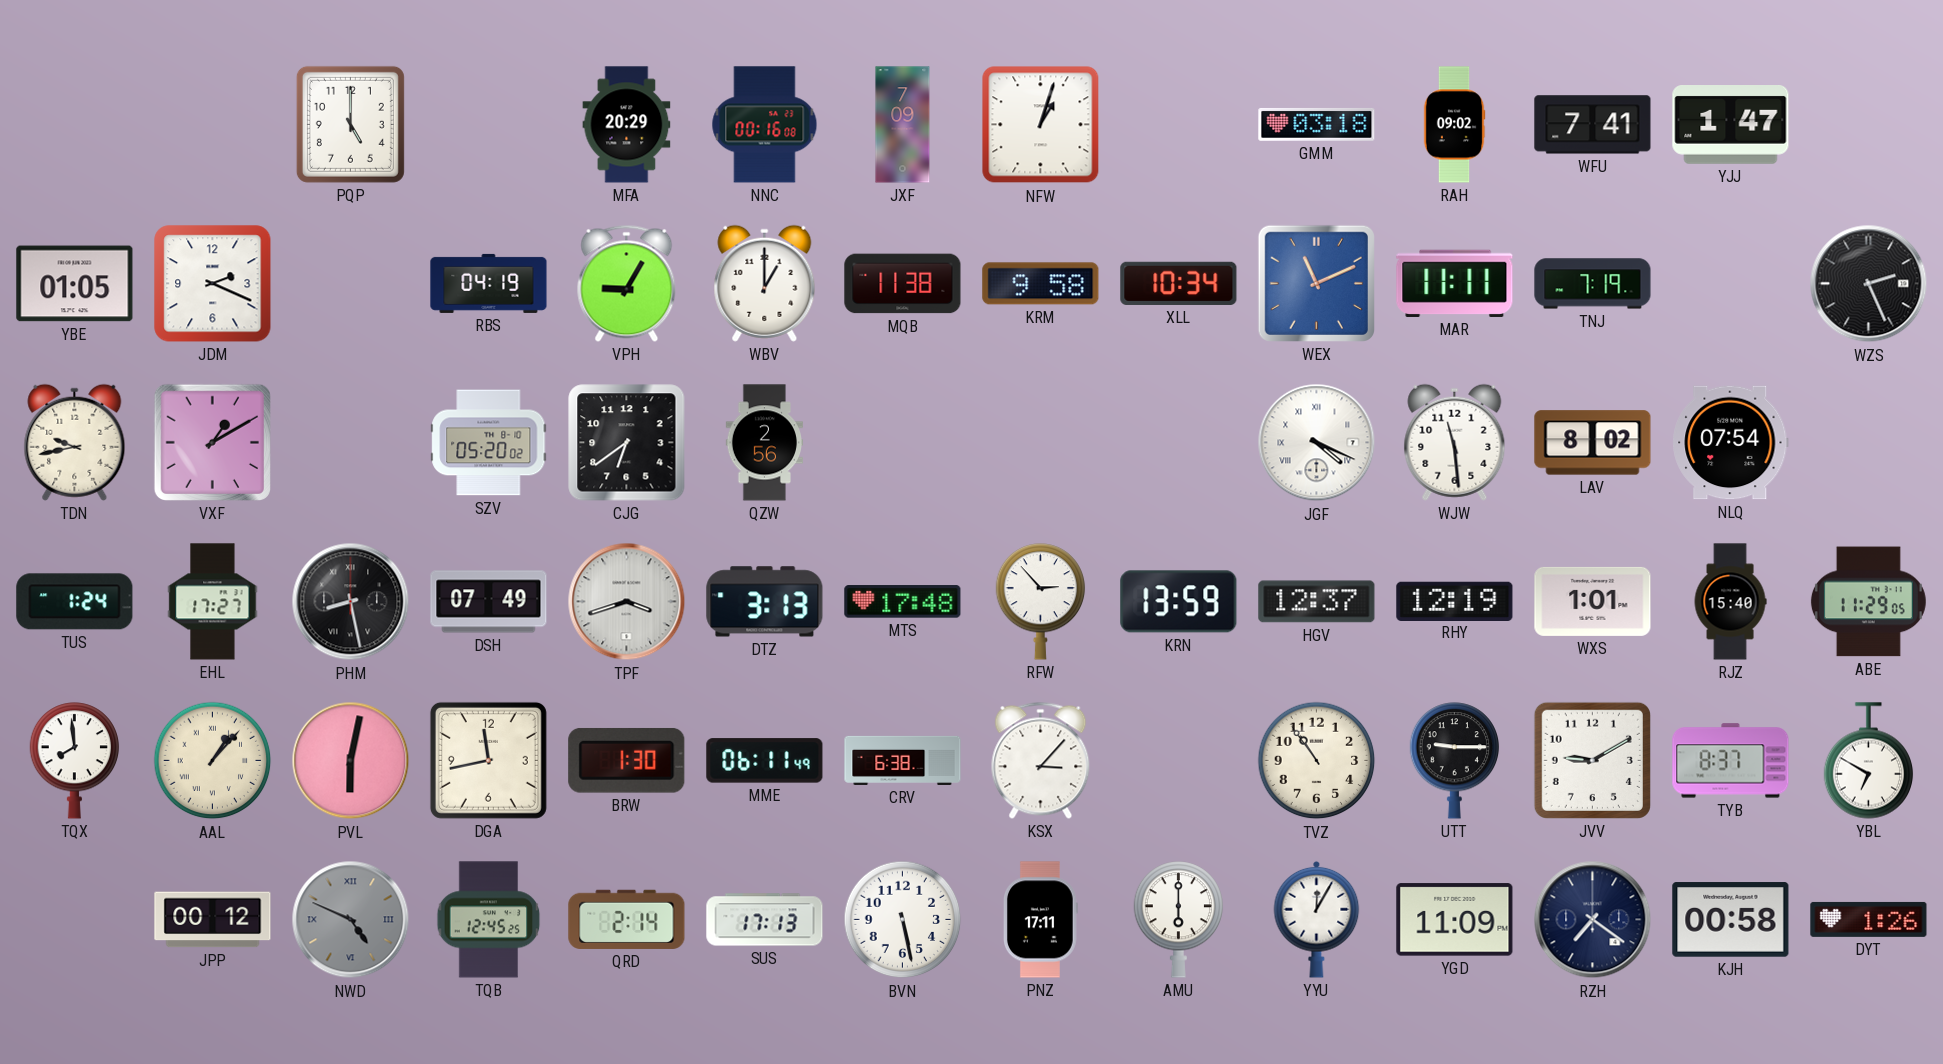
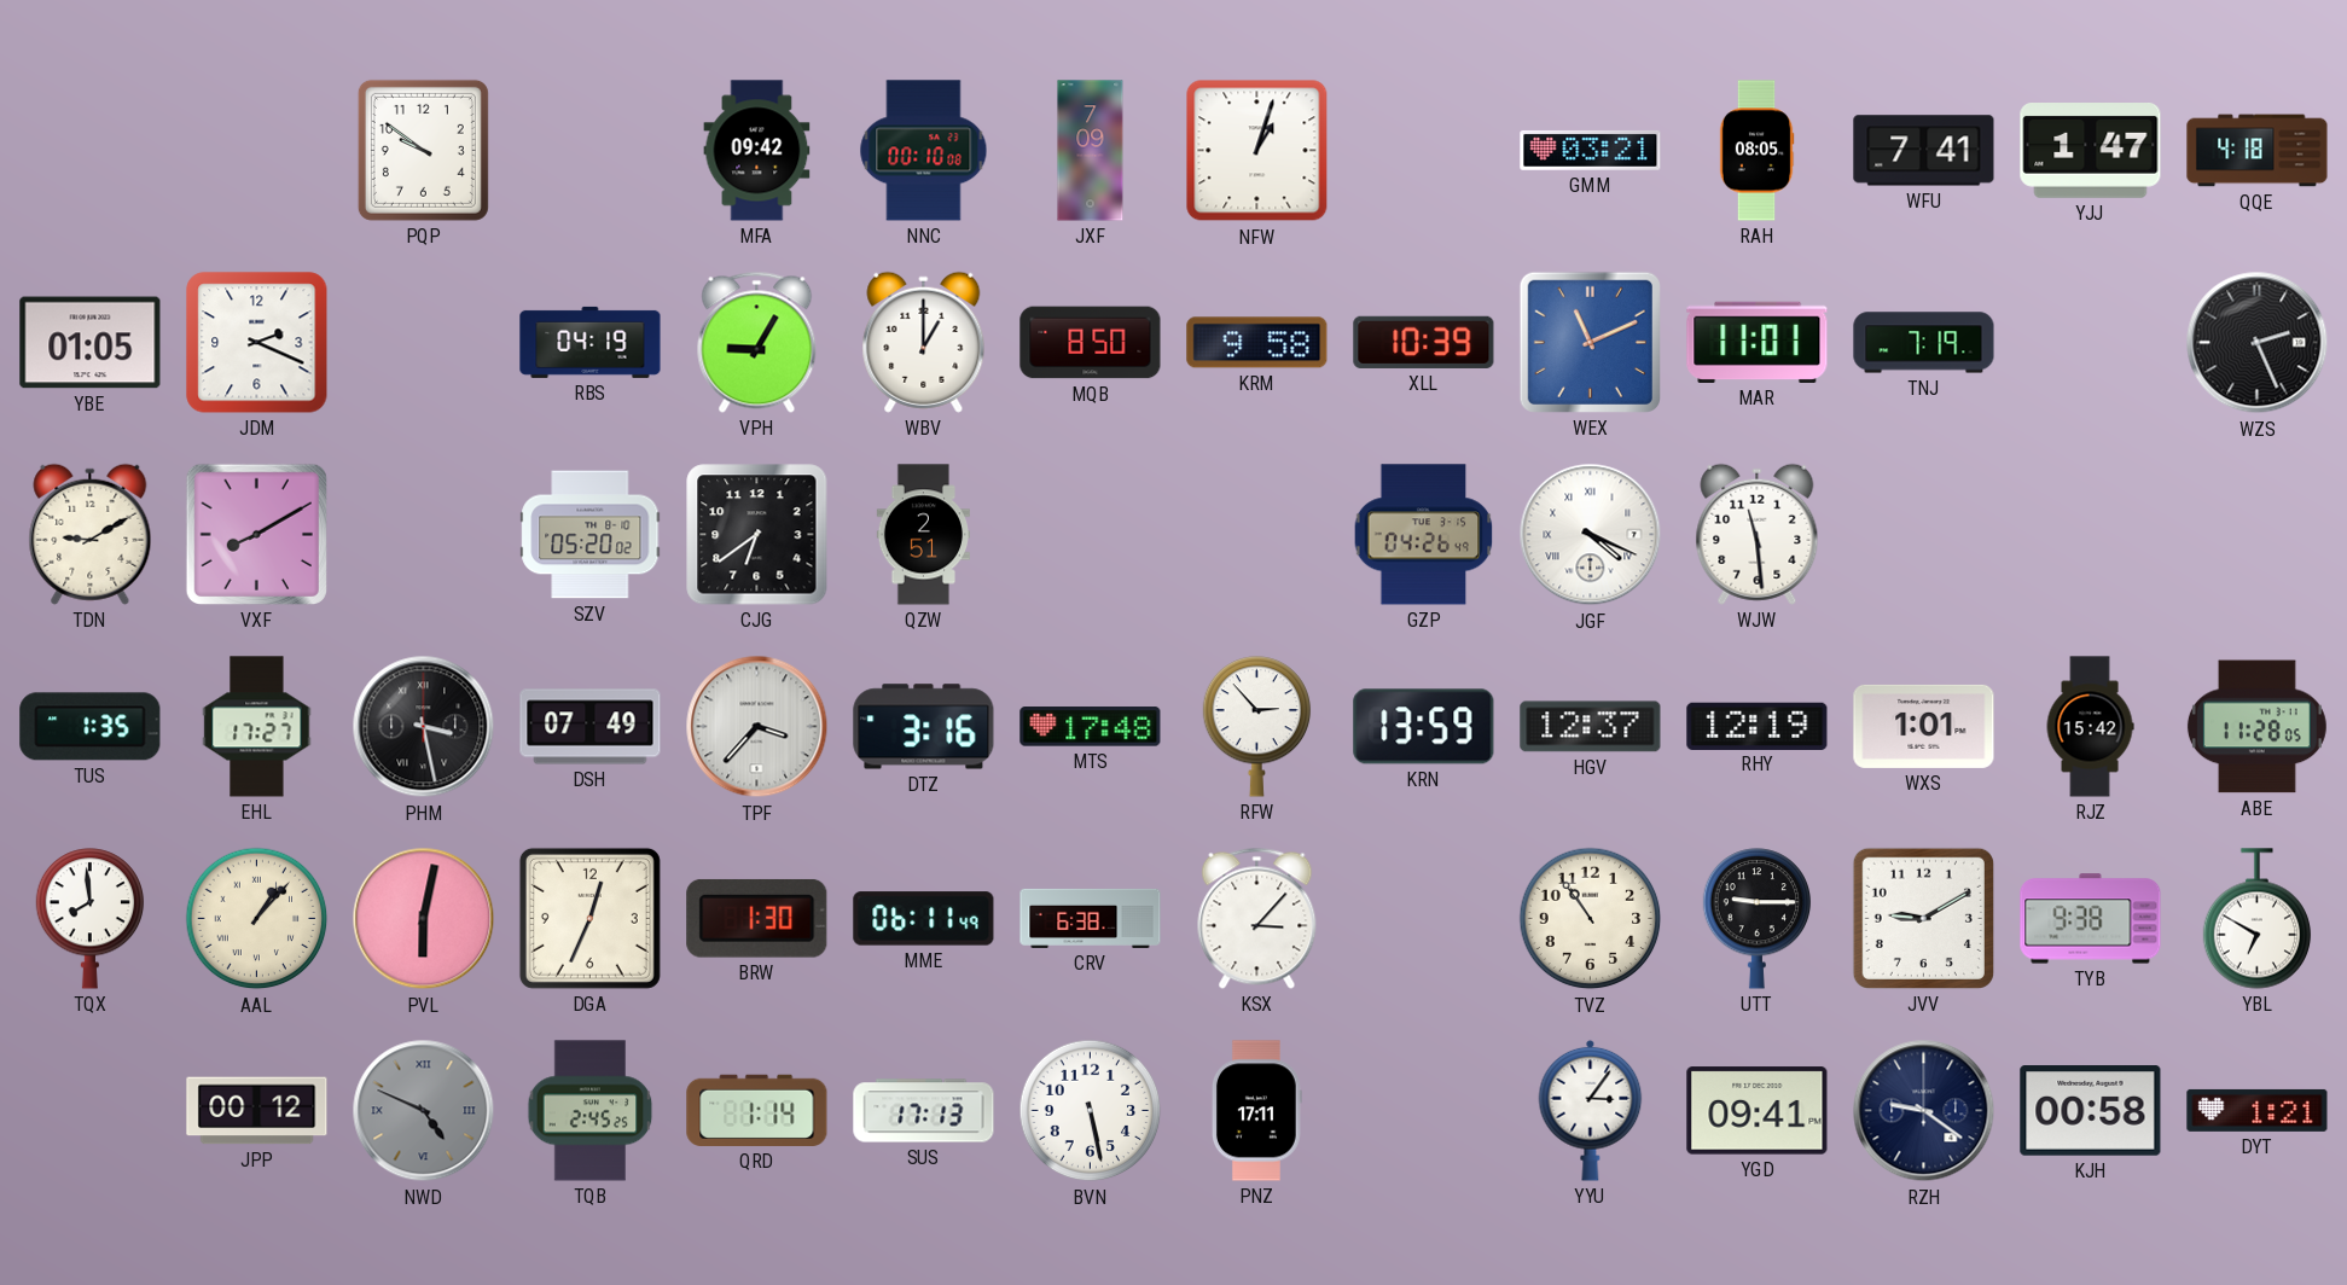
PQP: 5:00 -> 9:51 (423, 150)
MFA: 20:29 -> 09:42 (757, 151)
NNC: 00:16 -> 00:10 (924, 151)
GMM: 03:18 -> 03:21 (1591, 151)
RAH: 09:02 -> 08:05 (1756, 151)
QQE: none -> 4:18 (2258, 151)
MQB: 11:38 -> 8:50 (1091, 343)
XLL: 10:34 -> 10:39 (1424, 342)
MAR: 11:11 -> 11:01 (1758, 342)
TDN: 9:43 -> 9:10 (91, 534)
VXF: 1:10 -> 8:10 (256, 534)
QZW: 2:56 -> 2:51 (923, 535)
GZP: none -> 04:26 (1424, 535)
LAV: 8:02 -> none (1593, 443)
NLQ: 07:54 -> none (1731, 443)
TUS: 1:24 -> 1:35 (91, 727)
PHM: 8:28 -> 3:28 (424, 727)
TPF: 3:42 -> 3:37 (757, 727)
DTZ: 3:13 -> 3:16 (924, 727)
RJZ: 15:40 -> 15:42 (2090, 727)
ABE: 11:29 -> 11:28 (2256, 727)
DGA: 11:43 -> 12:34 (589, 918)
TYB: 8:37 -> 9:38 (2091, 919)
TQB: 12:45 -> 2:45 (591, 1111)
QRD: 2:14 -> 1:14 (757, 1110)
AMU: 6:00 -> none (1179, 920)
YYU: 12:05 -> 3:06 (1591, 1110)
YGD: 11:09 -> 09:41 (1758, 1111)
RZH: 7:21 -> 9:21 (1924, 1111)
DYT: 1:26 -> 1:21 (2258, 1110)
